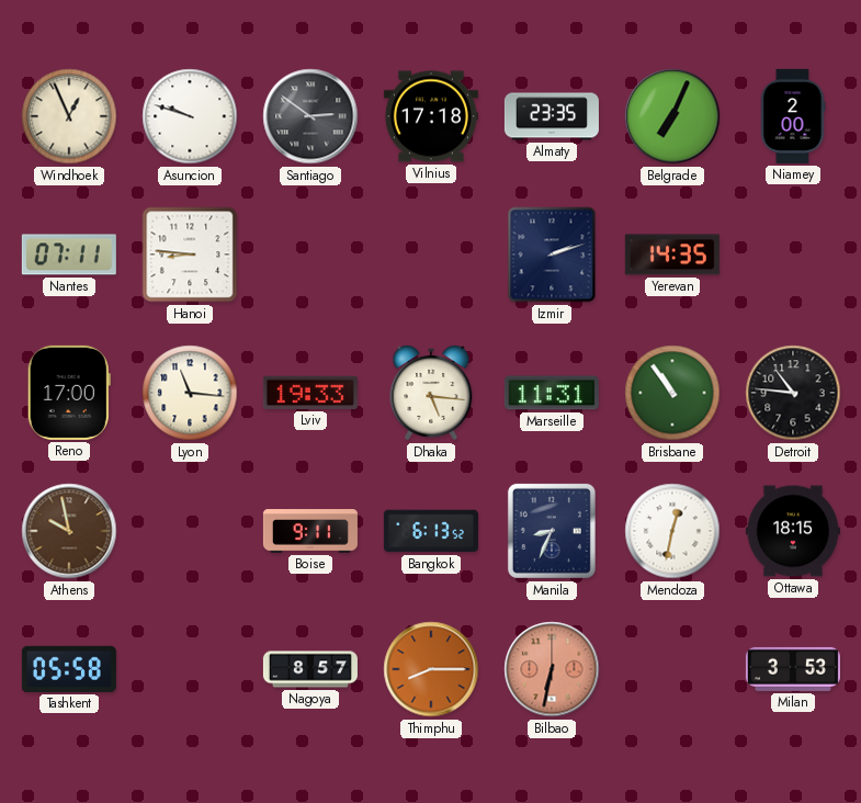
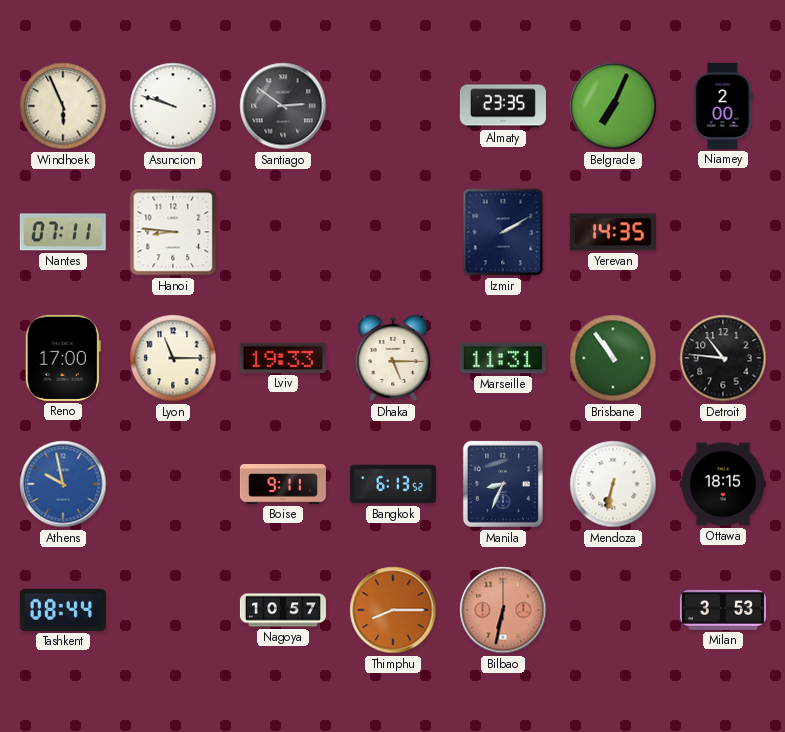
Windhoek: 12:56 -> 5:56 (63, 106)
Vilnius: 17:18 -> none (431, 116)
Izmir: 2:12 -> 2:10 (503, 232)
Lyon: 11:16 -> 11:15 (173, 358)
Dhaka: 5:16 -> 5:15 (393, 358)
Athens dial: brown -> blue (63, 484)
Mendoza: 12:32 -> 6:32 (613, 484)
Tashkent: 05:58 -> 08:44 (63, 610)
Nagoya: 8:57 -> 10:57 (283, 610)
